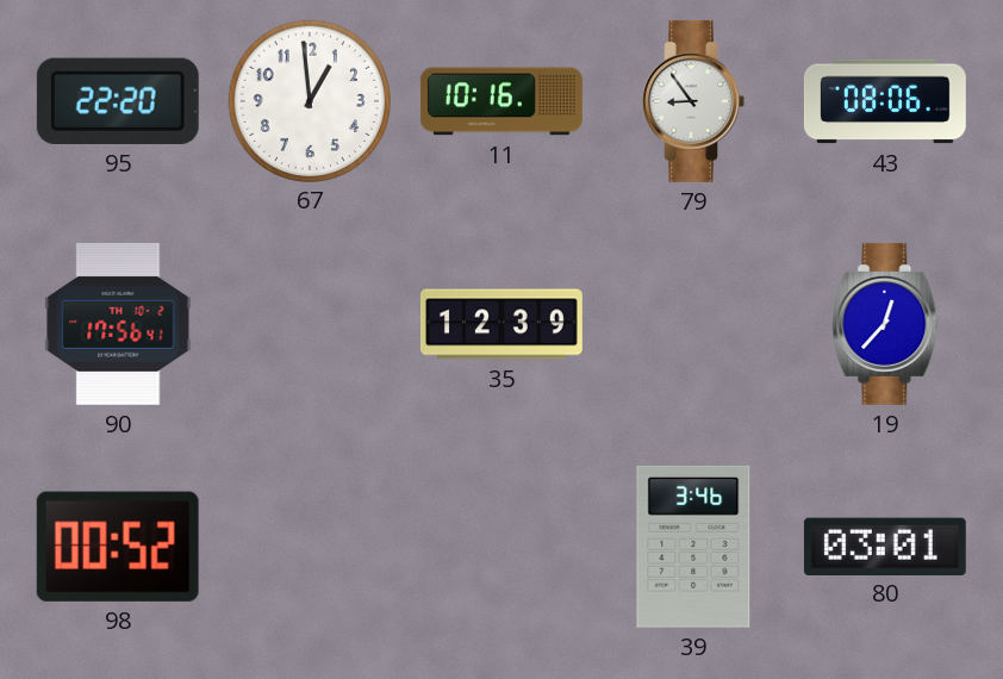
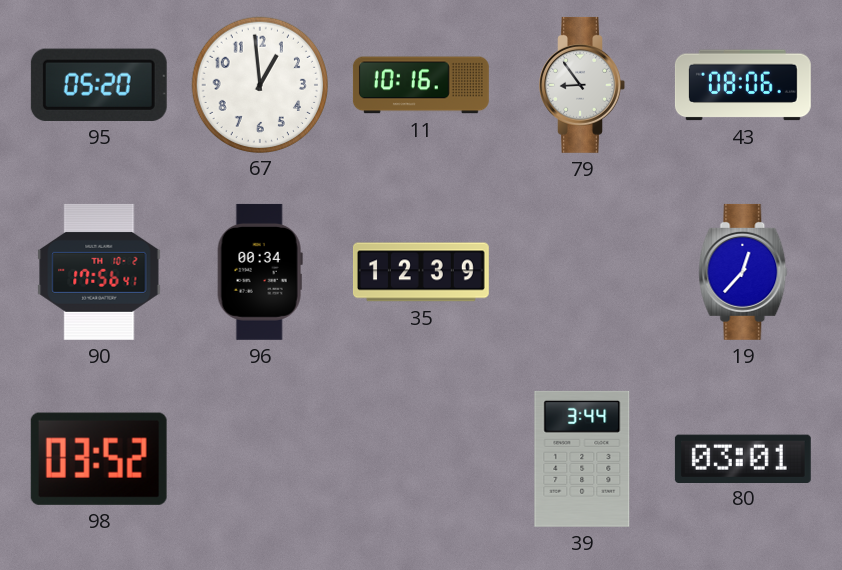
95: 22:20 -> 05:20 (99, 85)
96: none -> 00:34 (260, 272)
98: 00:52 -> 03:52 (99, 459)
39: 3:46 -> 3:44 (582, 459)
